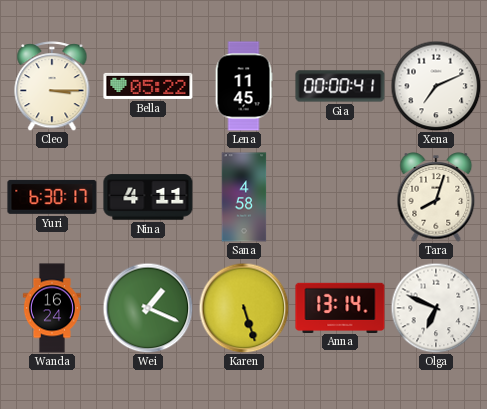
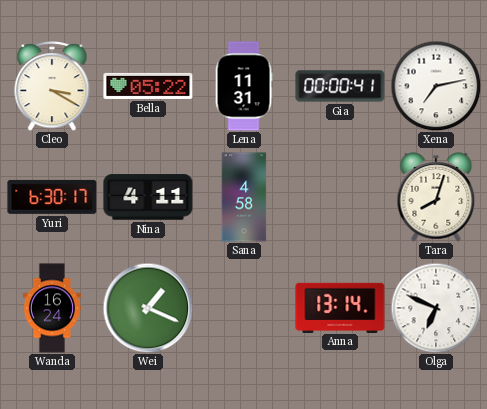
Cleo: 3:15 -> 3:20 (52, 86)
Lena: 11:45 -> 11:31 (244, 86)
Xena: 7:11 -> 7:13 (436, 86)
Karen: 5:27 -> none (244, 308)
